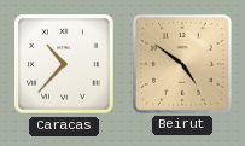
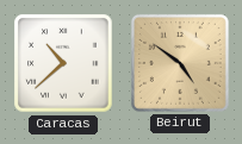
Caracas: 10:37 -> 10:38 (63, 63)
